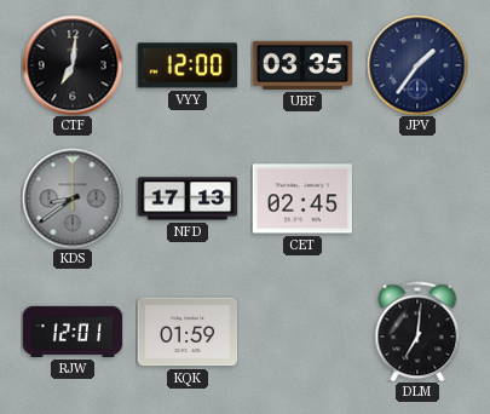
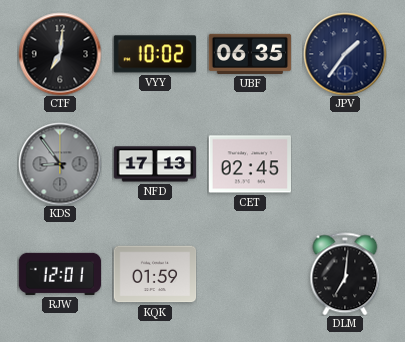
VYY: 12:00 -> 10:02 (155, 54)
UBF: 03:35 -> 06:35 (250, 54)
KDS: 8:39 -> 8:54 (60, 164)
